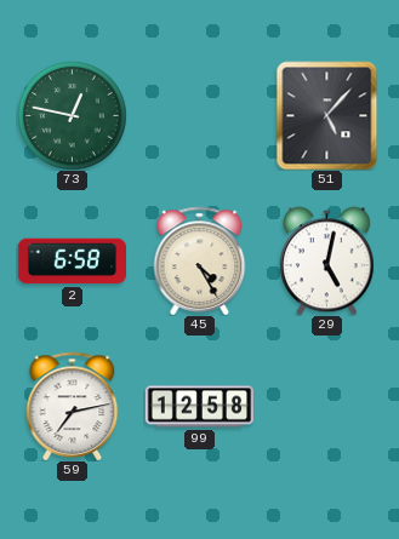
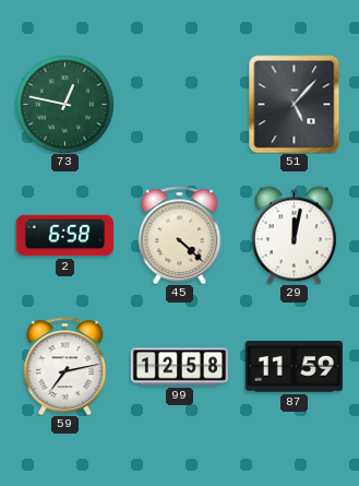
45: 4:25 -> 4:22 (180, 235)
29: 5:02 -> 12:02 (294, 235)
87: none -> 11:59 (294, 367)
